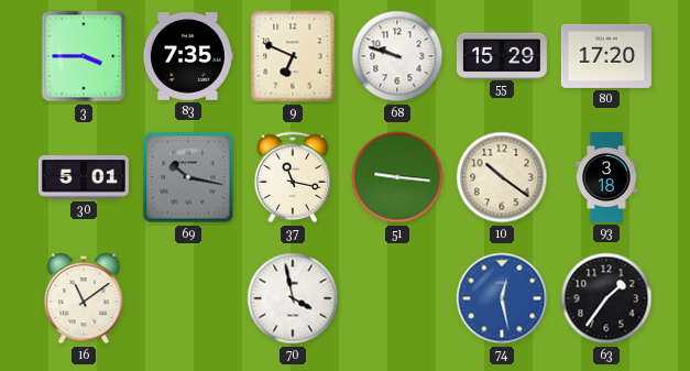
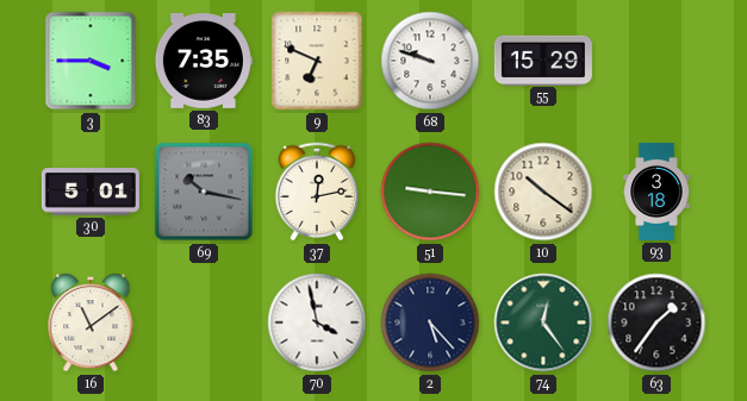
80: 17:20 -> none (606, 56)
37: 11:17 -> 12:13 (317, 192)
2: none -> 5:23 (430, 322)
74: 12:28 -> 12:24 (543, 322)
74 dial: blue -> green (543, 322)
